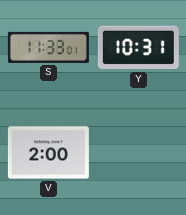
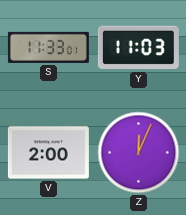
Y: 10:31 -> 11:03 (138, 48)
Z: none -> 12:04 (139, 153)
